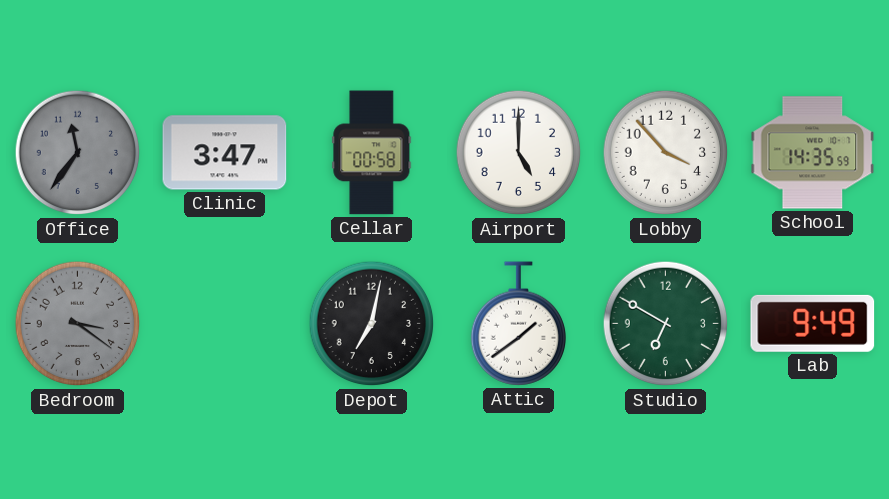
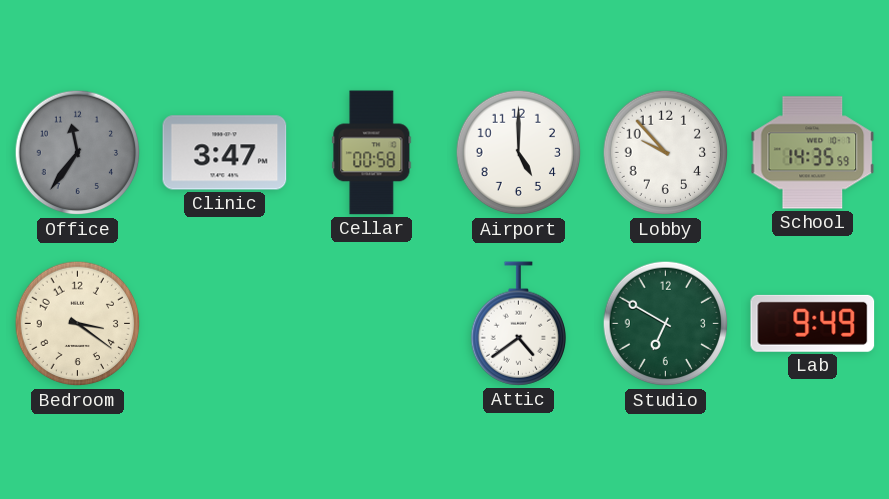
Lobby: 3:53 -> 9:53 (666, 153)
Bedroom dial: grey -> cream (78, 324)
Depot: 7:02 -> none (372, 324)
Attic: 1:39 -> 4:39 (518, 324)
